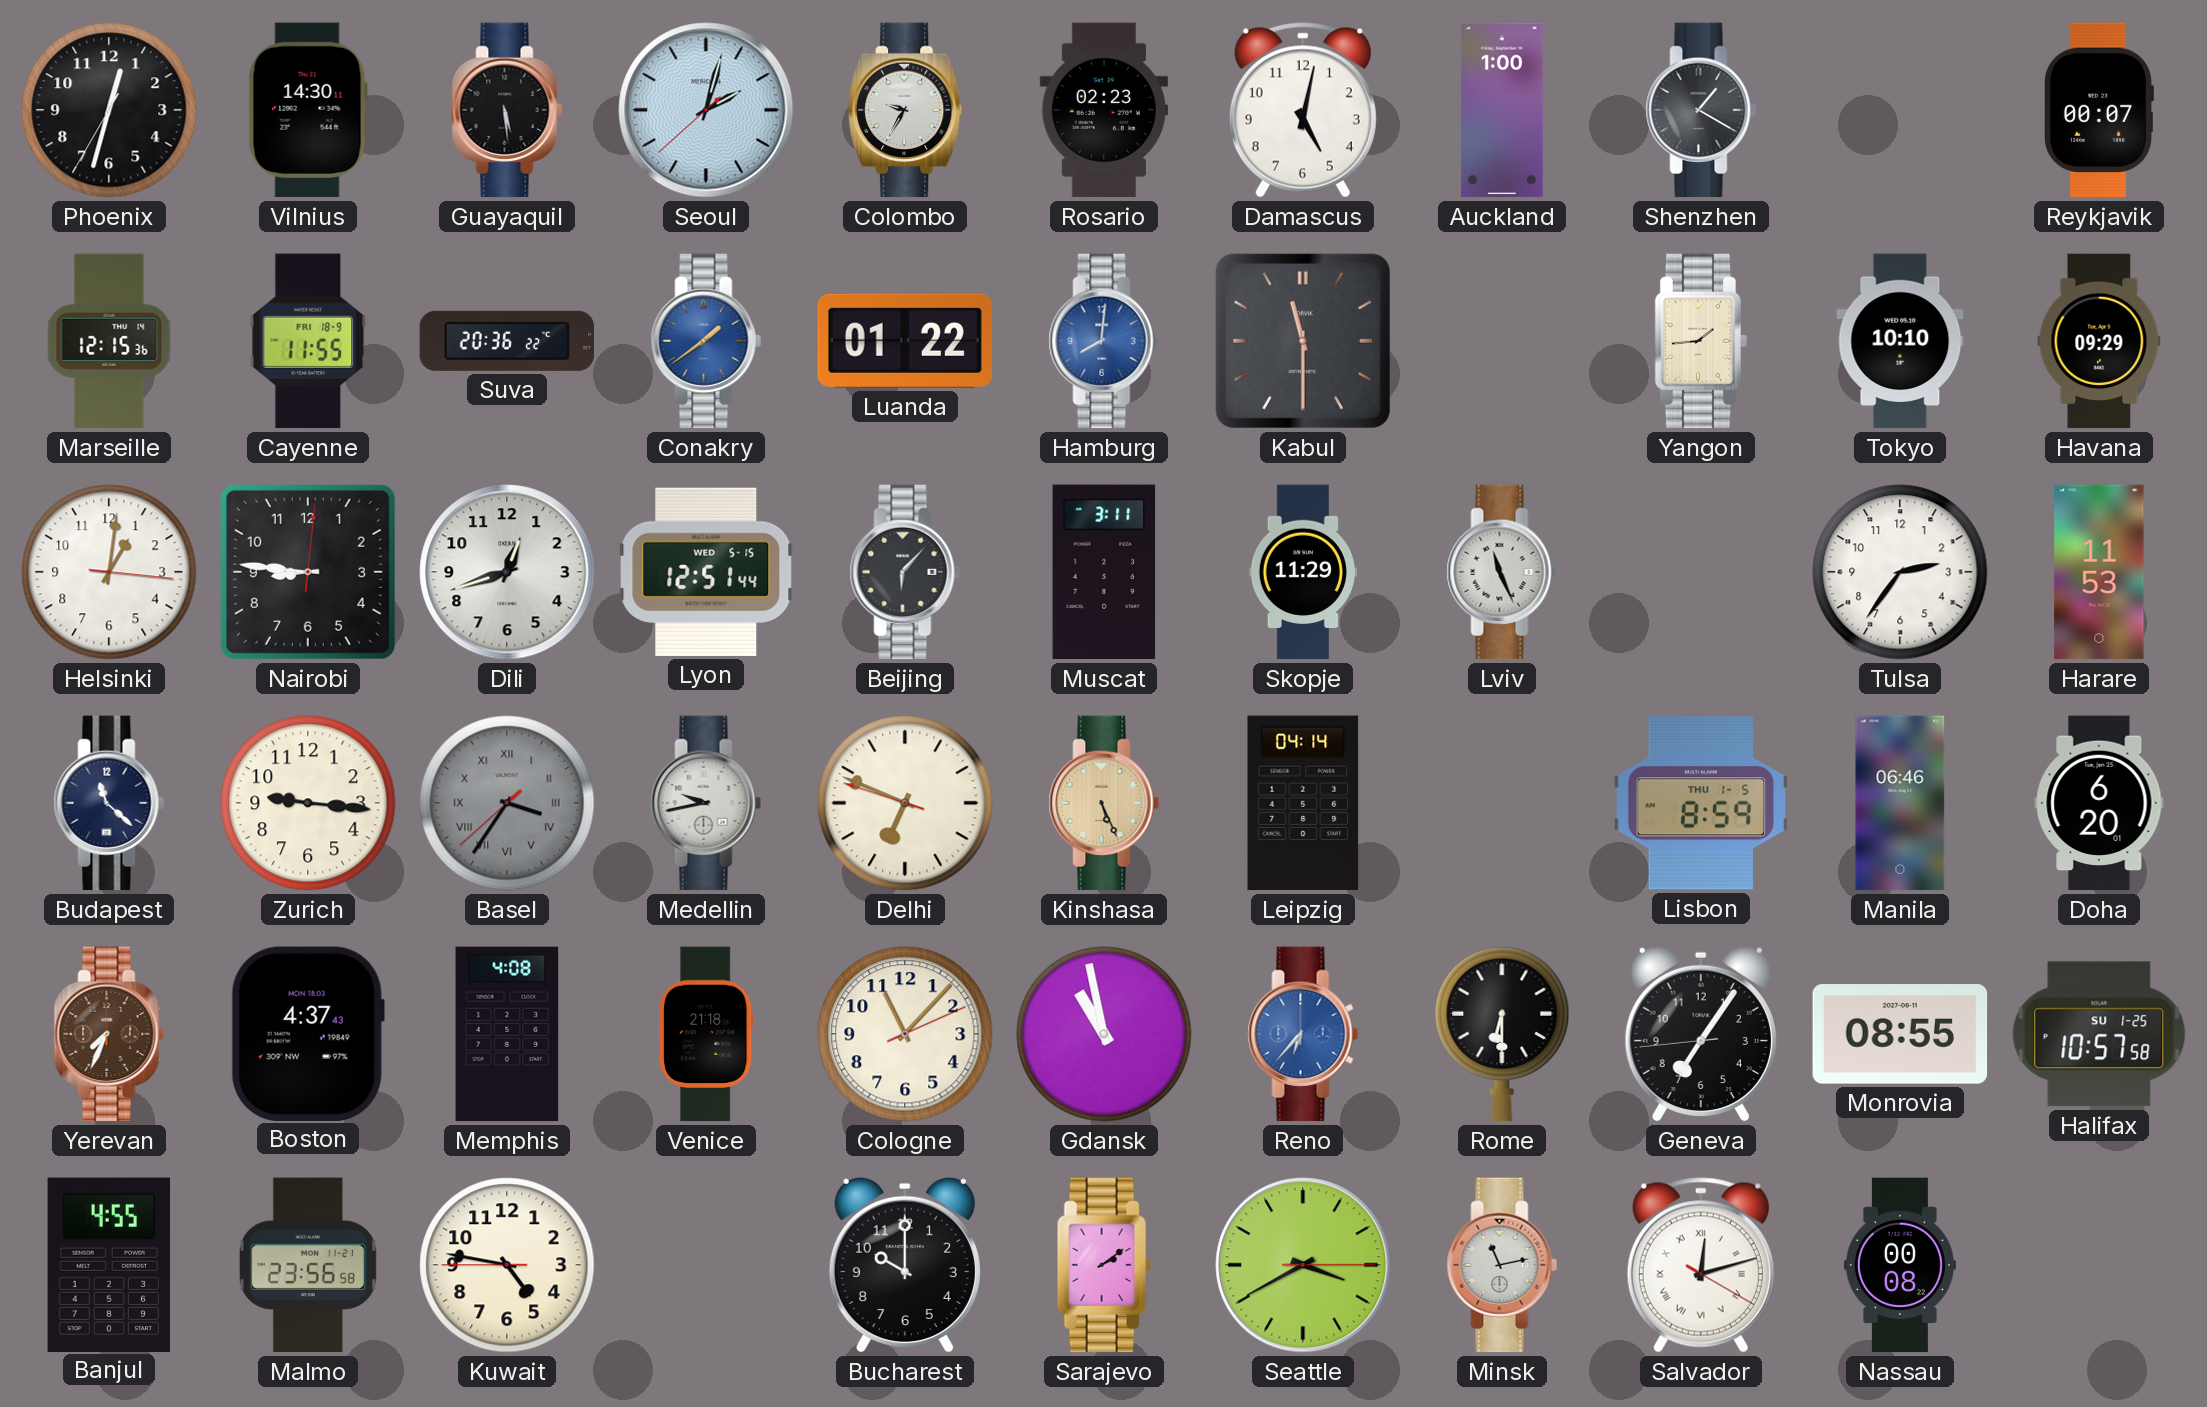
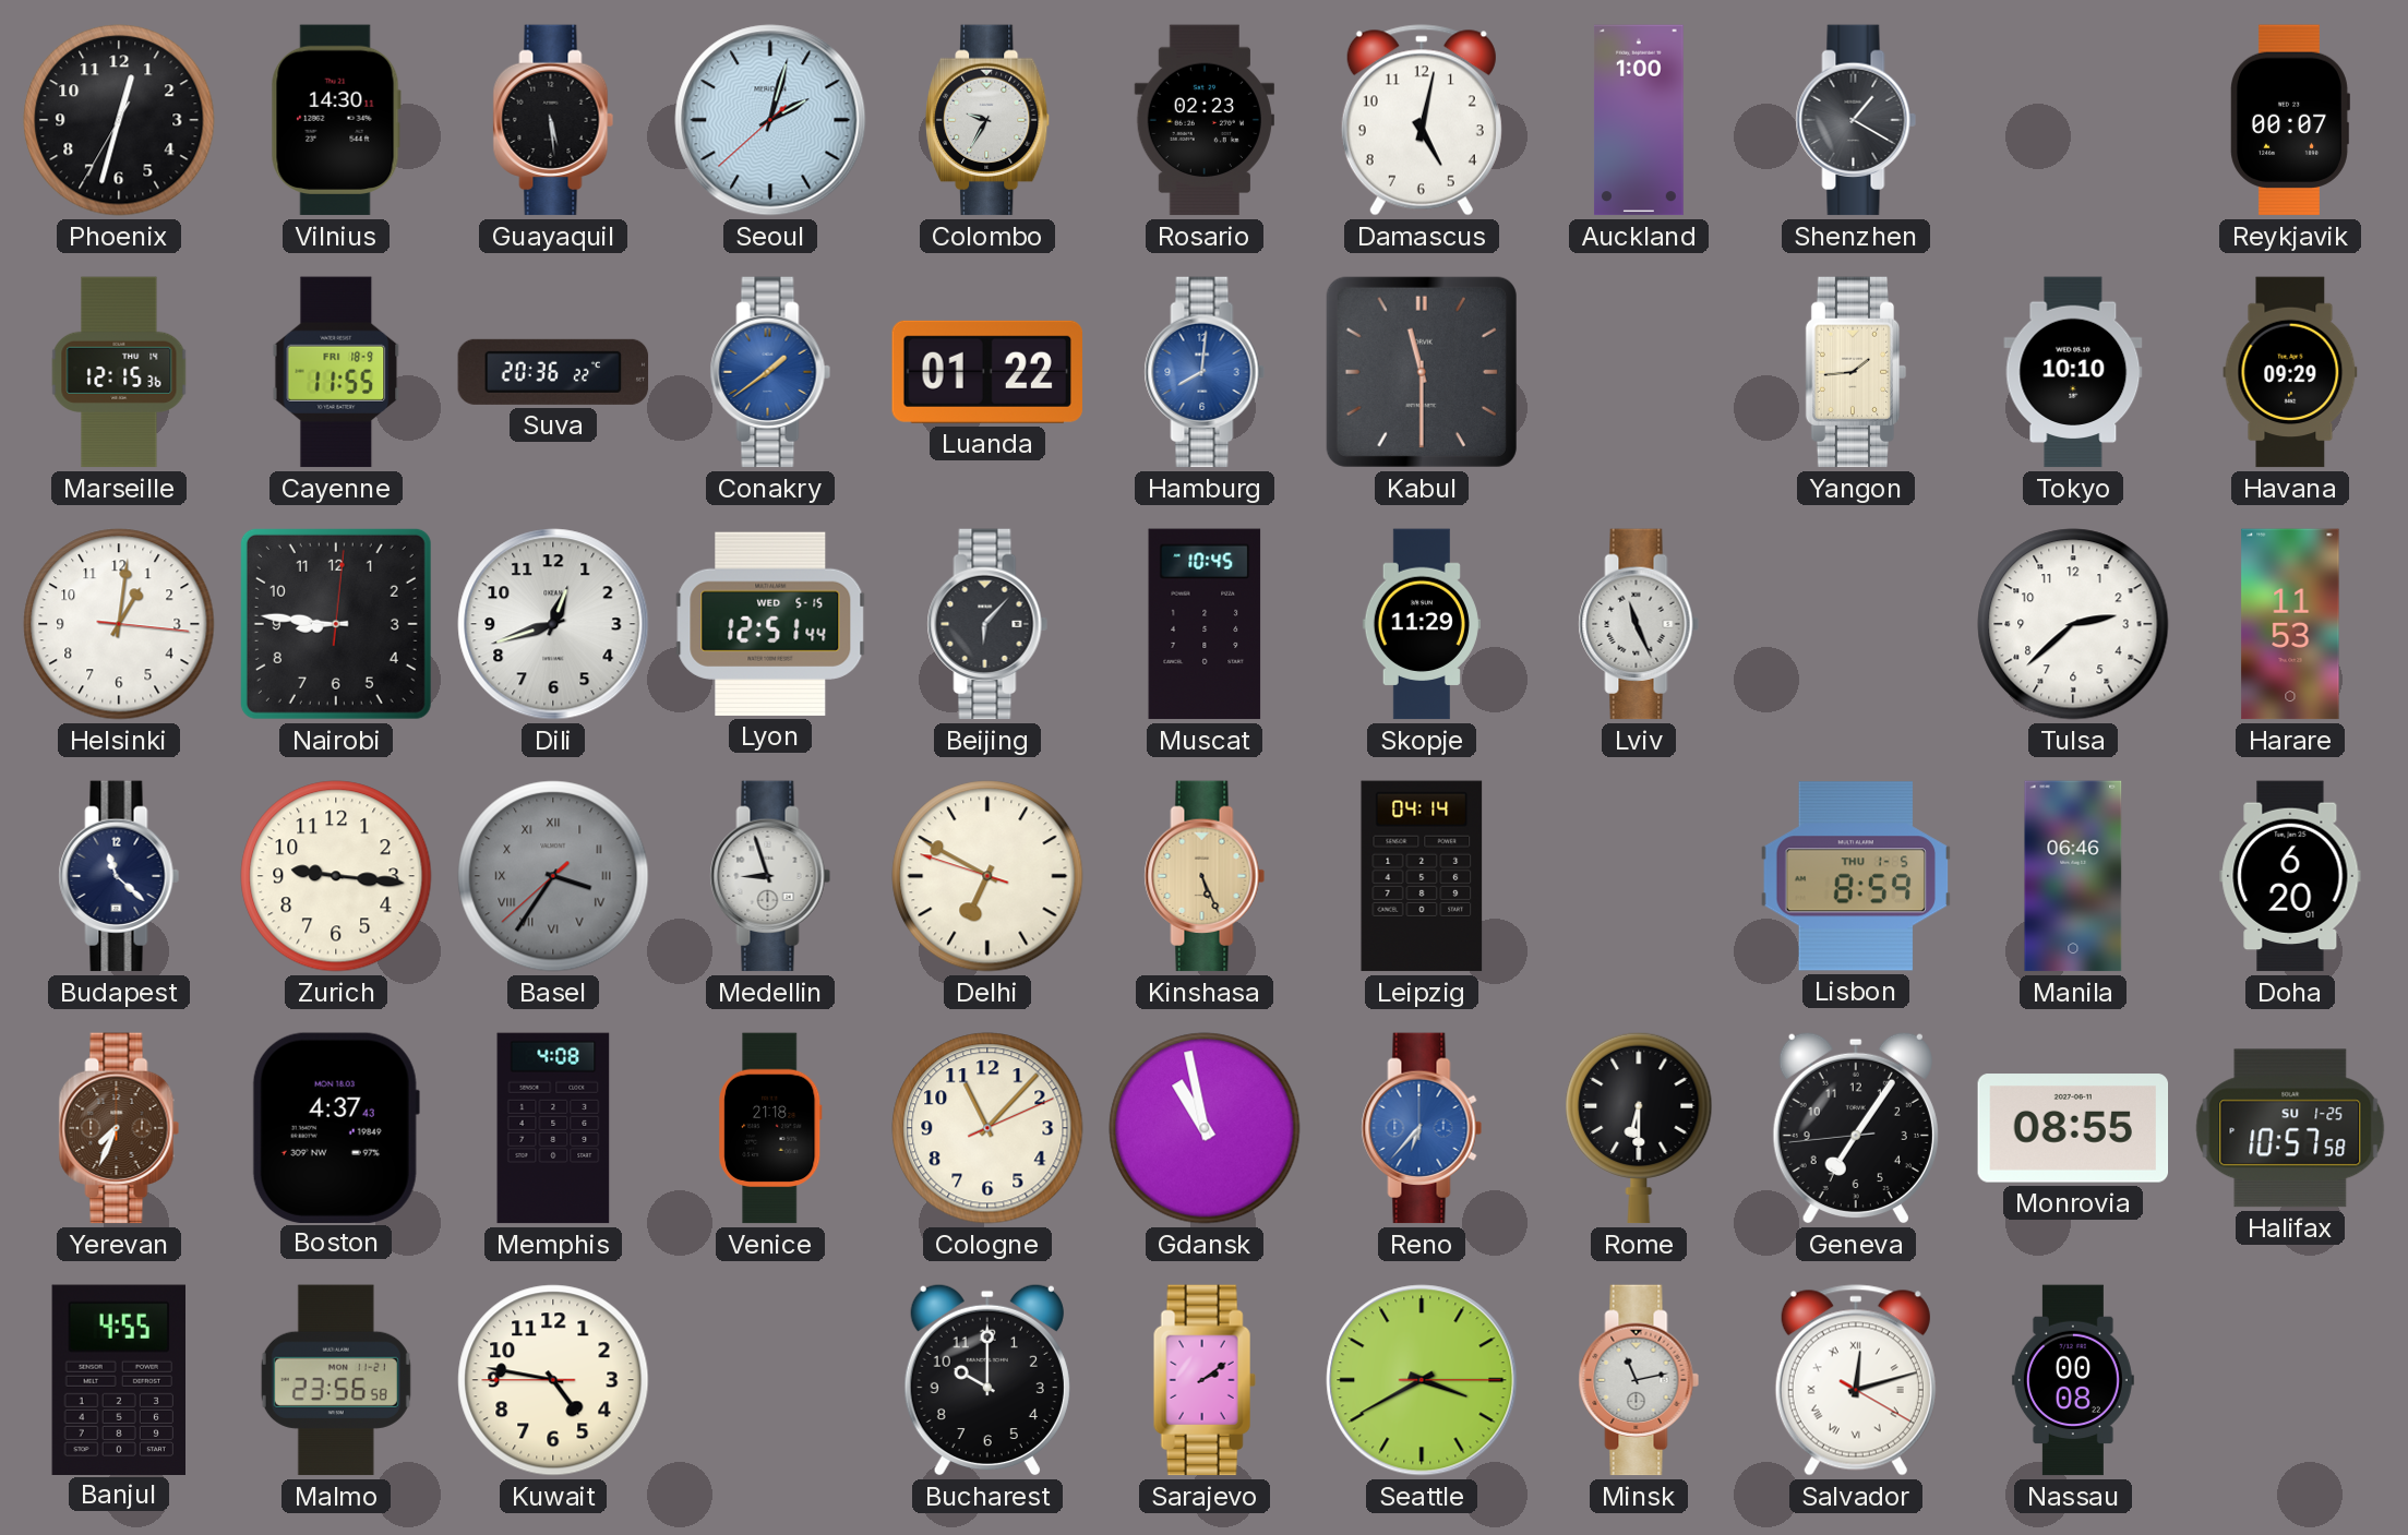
Muscat: 3:11 -> 10:45 (1205, 624)
Tulsa: 2:36 -> 2:38 (2073, 624)
Medellin: 9:43 -> 8:57 (770, 876)
Delhi: 6:48 -> 6:49 (987, 876)
